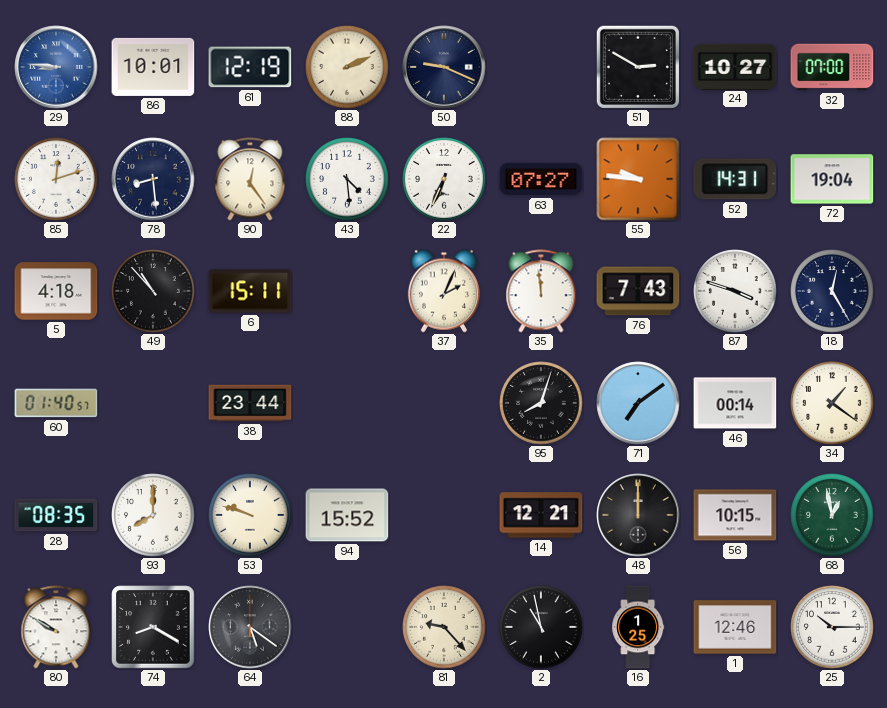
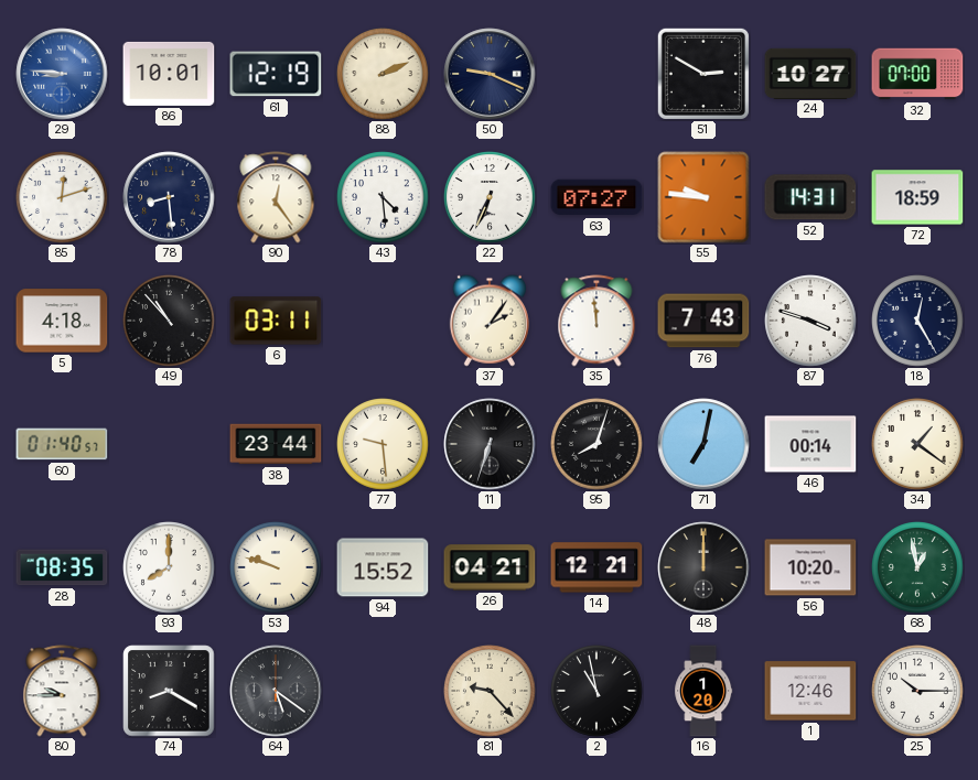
72: 19:04 -> 18:59 (917, 197)
6: 15:11 -> 03:11 (276, 321)
37: 2:04 -> 2:06 (490, 321)
77: none -> 9:29 (383, 444)
11: none -> 6:33 (490, 444)
71: 7:09 -> 7:02 (703, 444)
26: none -> 04:21 (490, 567)
56: 10:15 -> 10:20 (810, 567)
80: 9:50 -> 9:45 (62, 691)
16: 1:25 -> 1:20 (703, 691)
